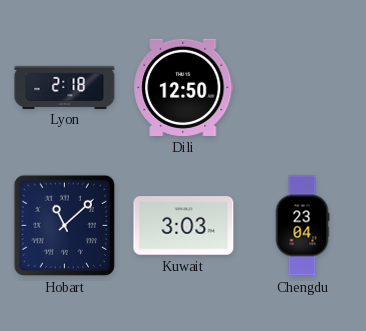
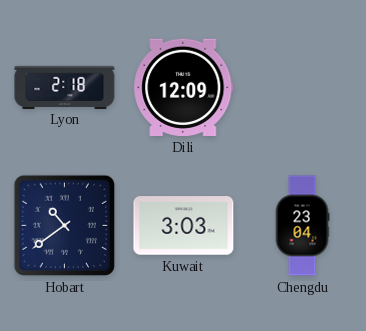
Dili: 12:50 -> 12:09 (184, 87)
Hobart: 11:08 -> 10:39 (64, 225)
